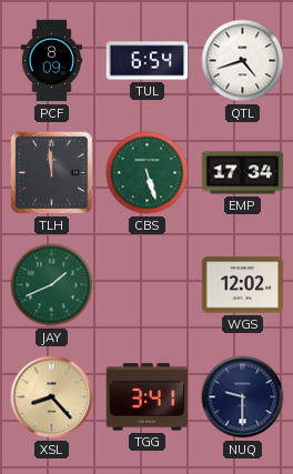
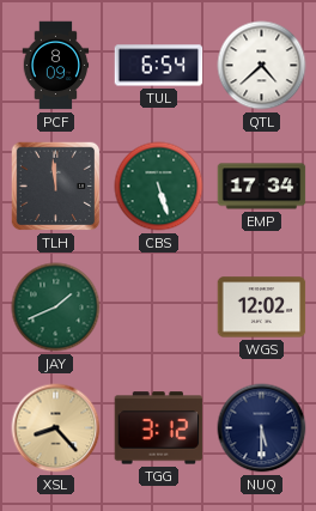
QTL: 4:42 -> 4:38 (262, 66)
TGG: 3:41 -> 3:12 (159, 428)
NUQ: 9:30 -> 5:30 (262, 428)
